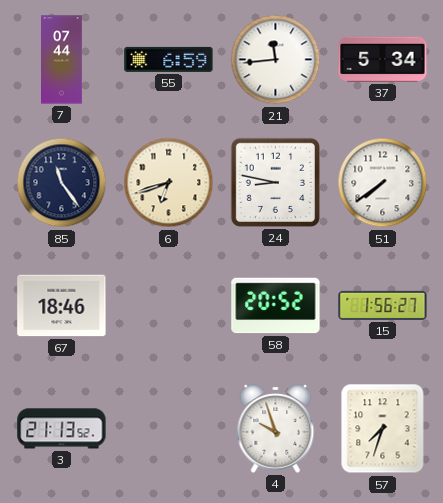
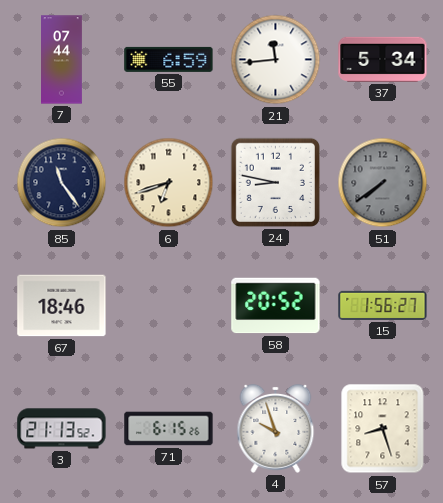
51 dial: white -> grey (383, 183)
71: none -> 6:15 (169, 429)
57: 7:33 -> 8:27 (383, 429)
